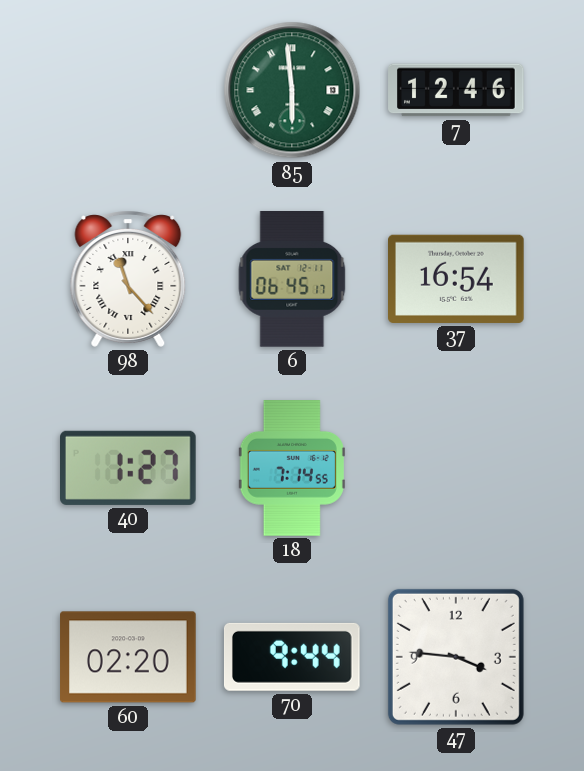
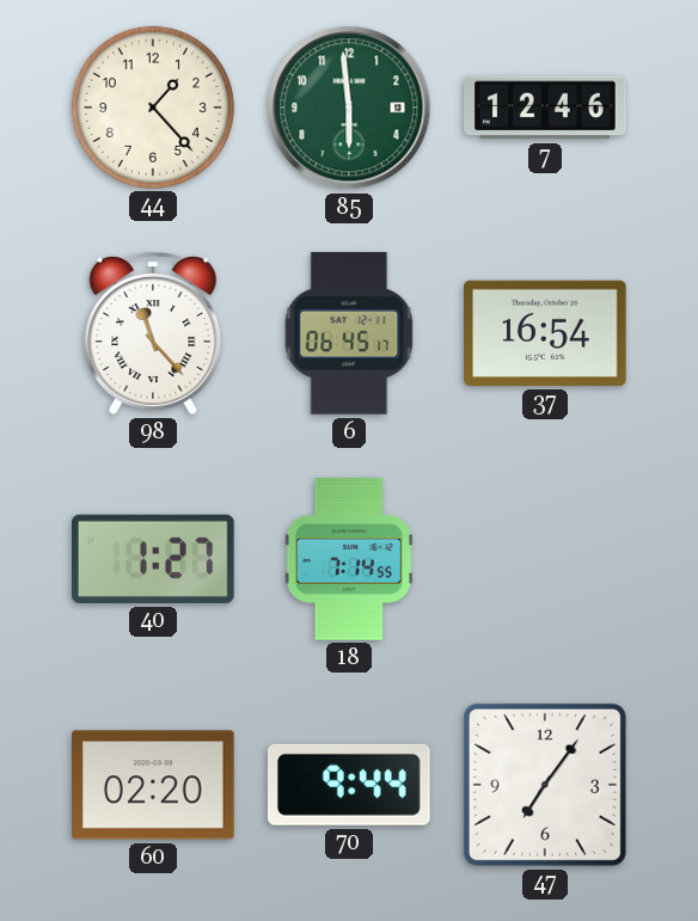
44: none -> 1:23 (153, 108)
85 numerals: Roman -> Arabic (349, 108)
47: 3:46 -> 7:06 (545, 785)
